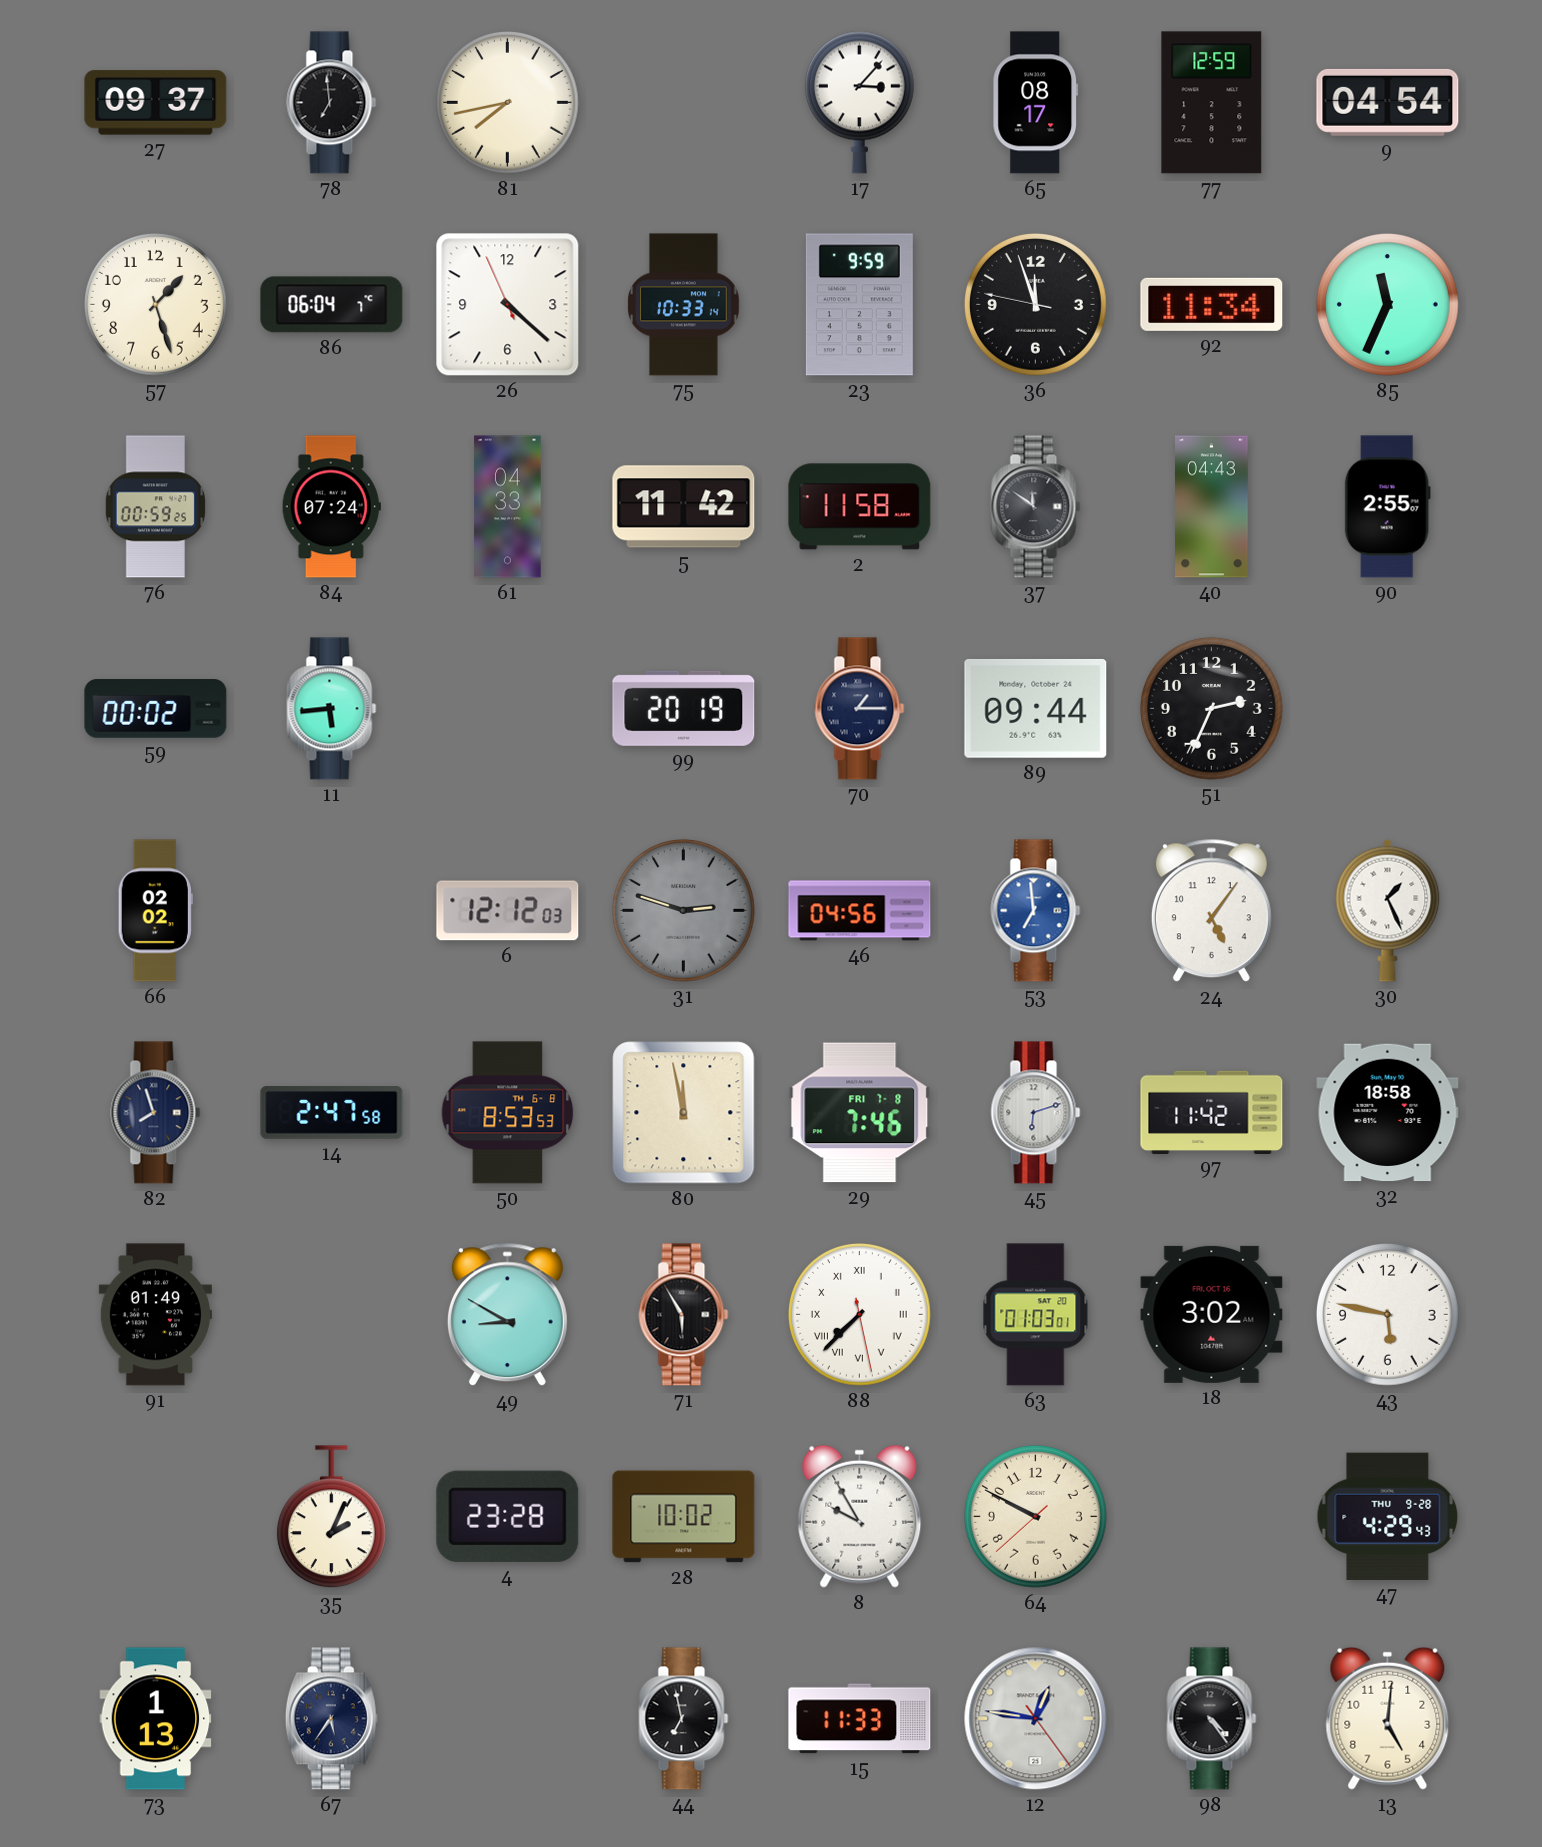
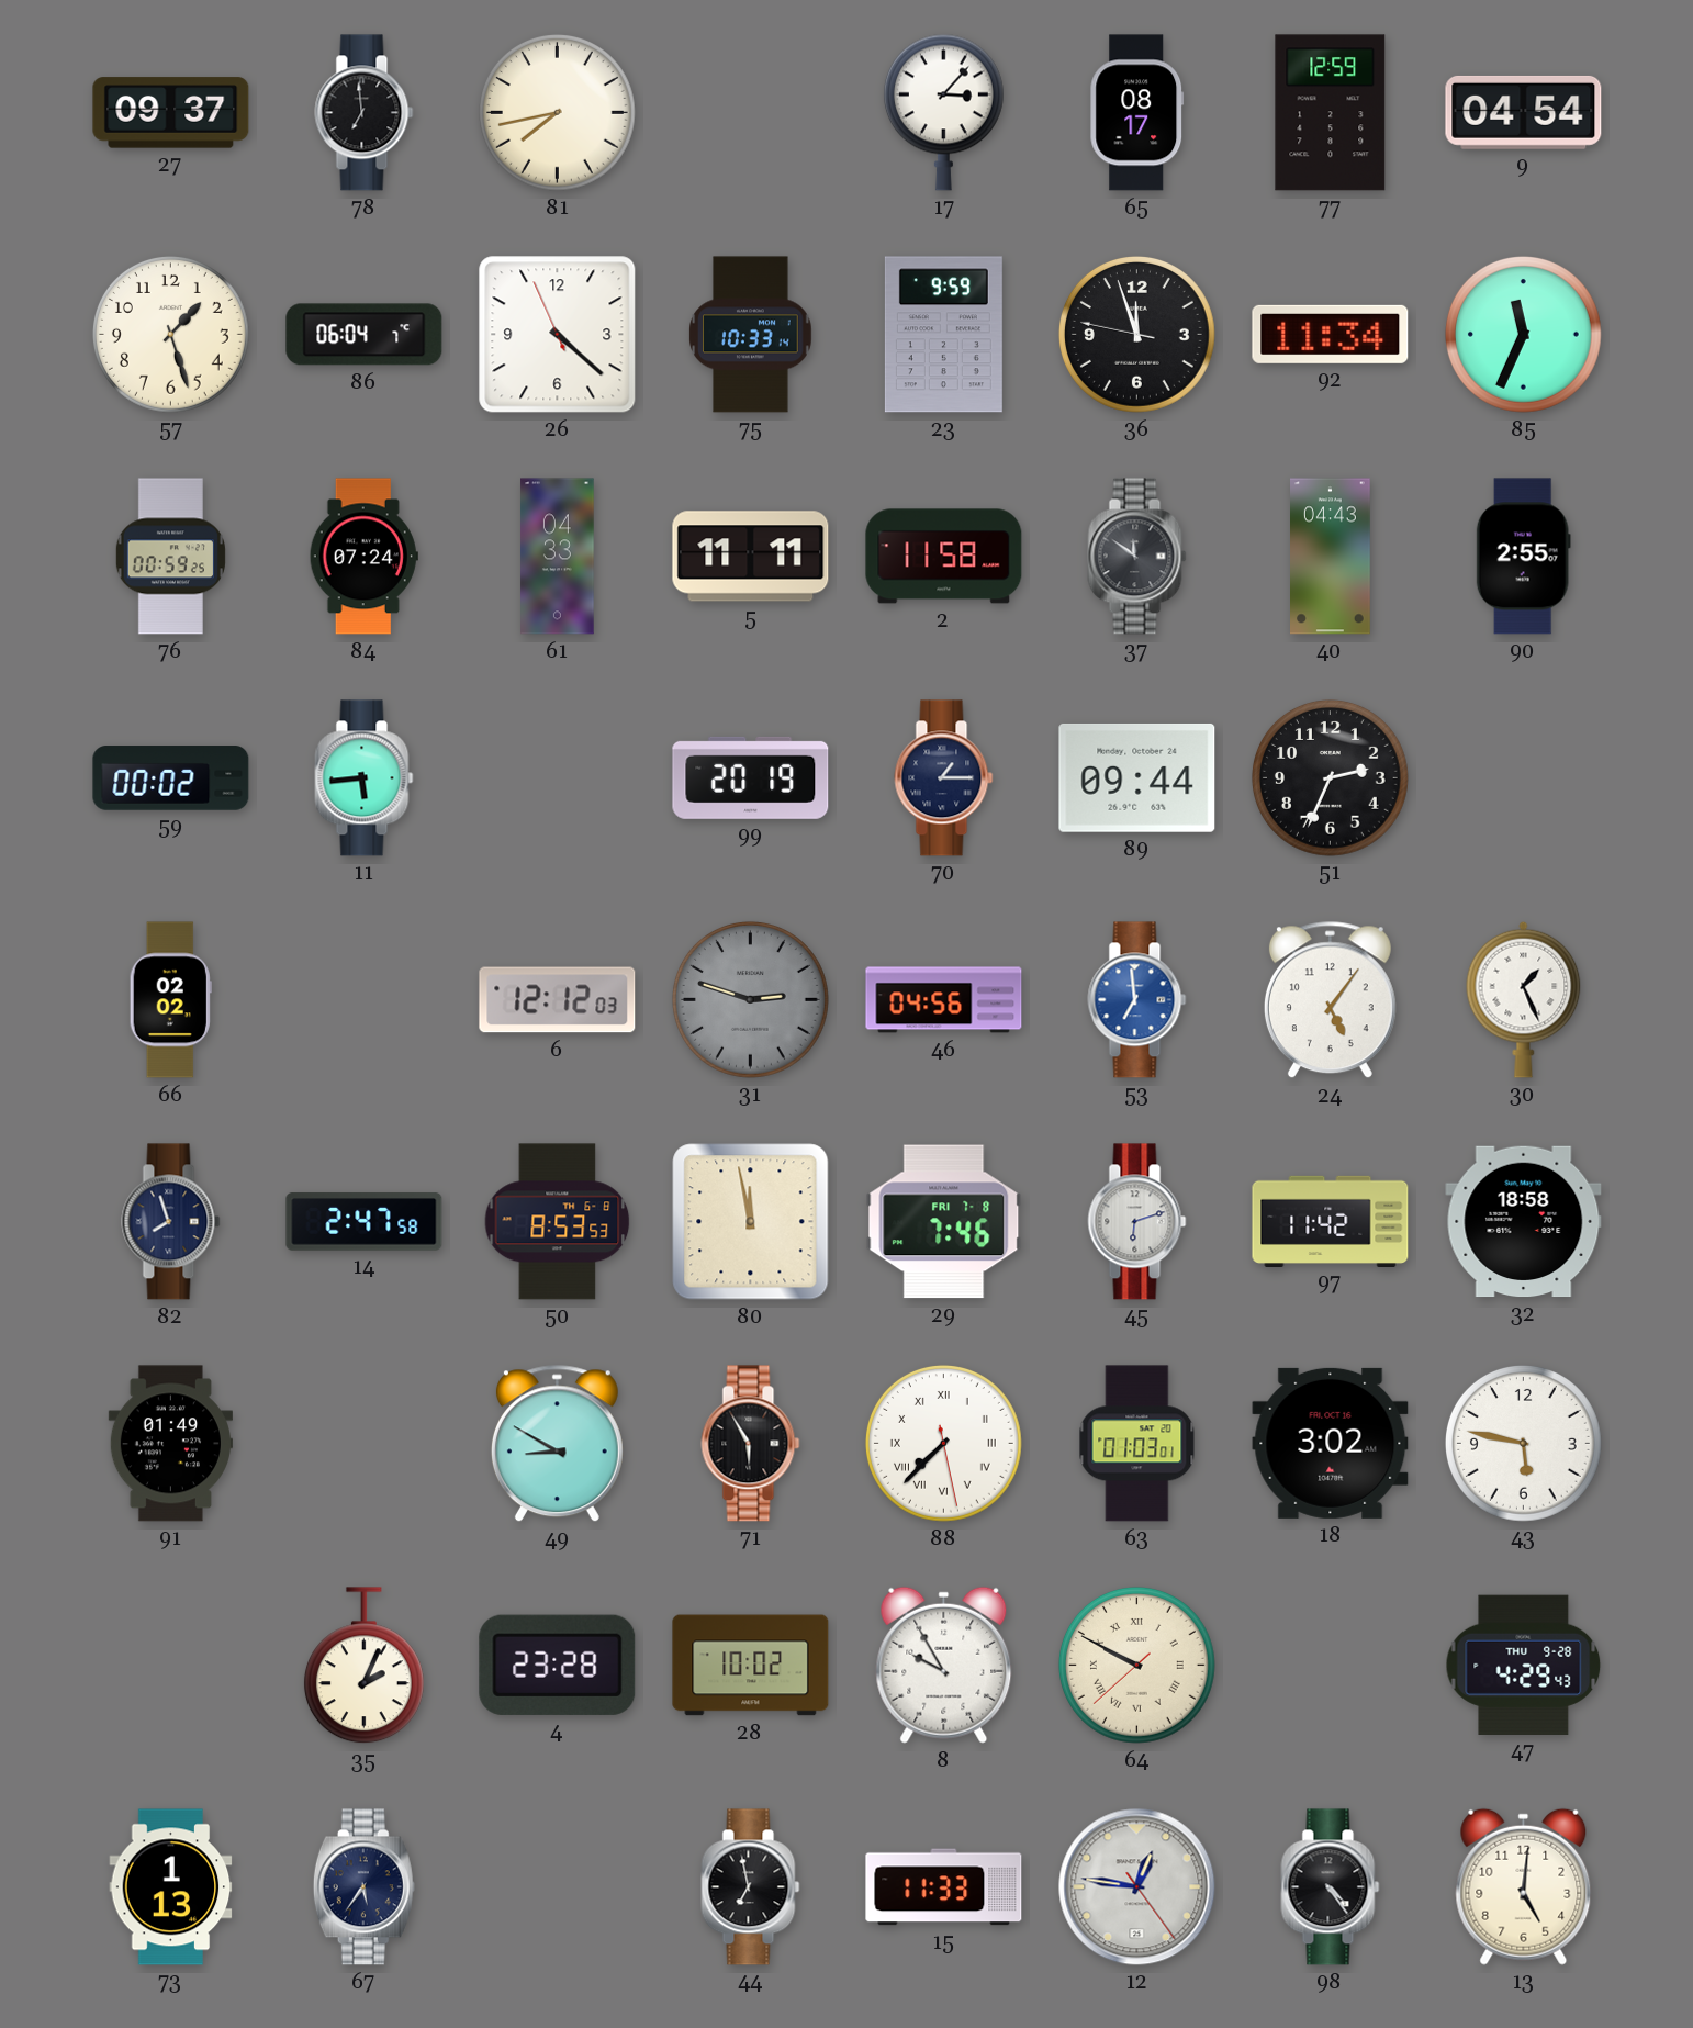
5: 11:42 -> 11:11 (751, 557)
64 numerals: Arabic -> Roman (1136, 1665)
